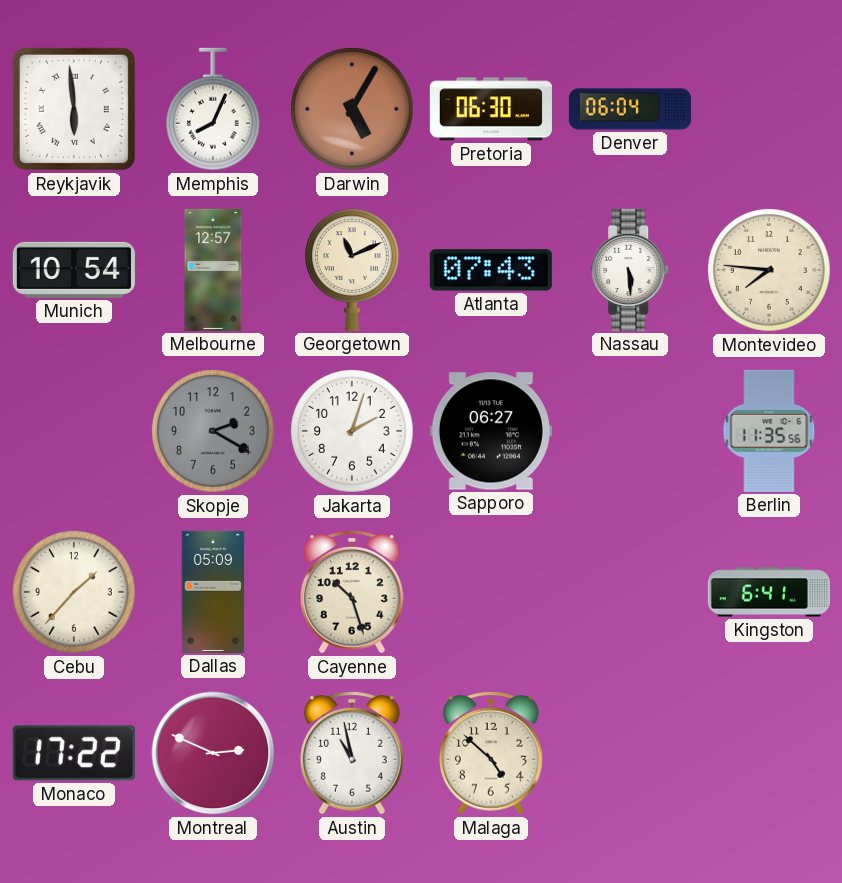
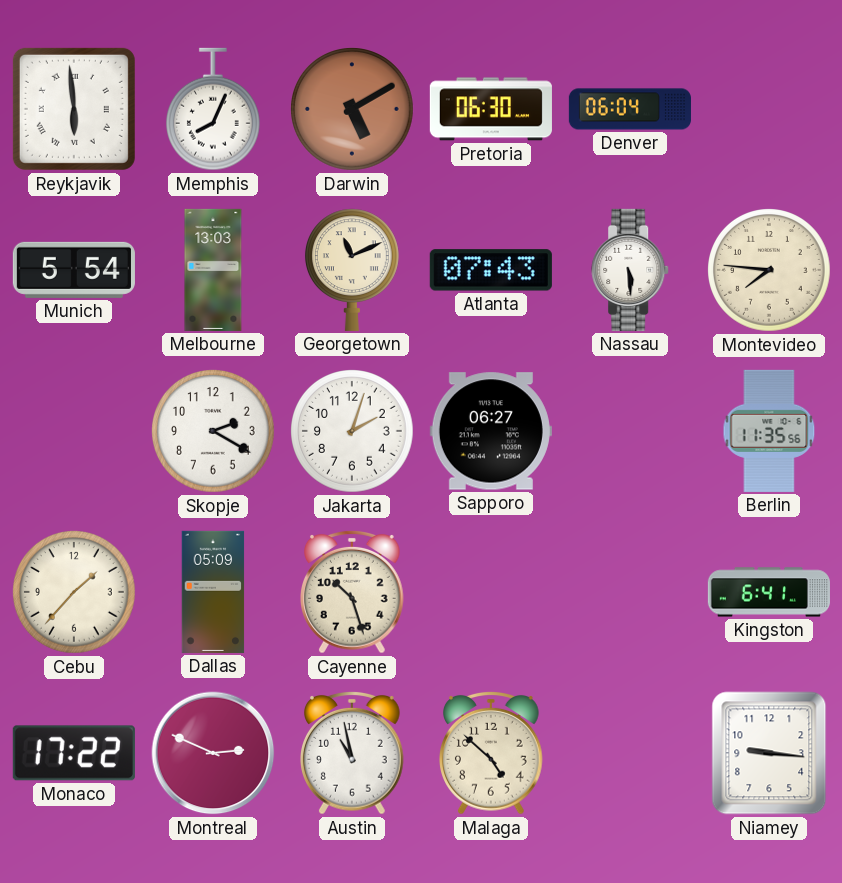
Darwin: 5:05 -> 5:10 (353, 110)
Munich: 10:54 -> 5:54 (74, 270)
Melbourne: 12:57 -> 13:03 (213, 270)
Skopje dial: grey -> white (214, 432)
Niamey: none -> 9:16 (769, 753)
